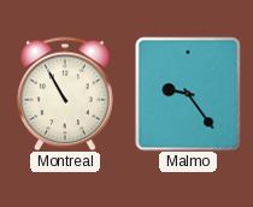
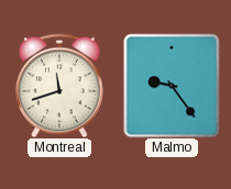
Montreal: 10:55 -> 11:42 (59, 86)
